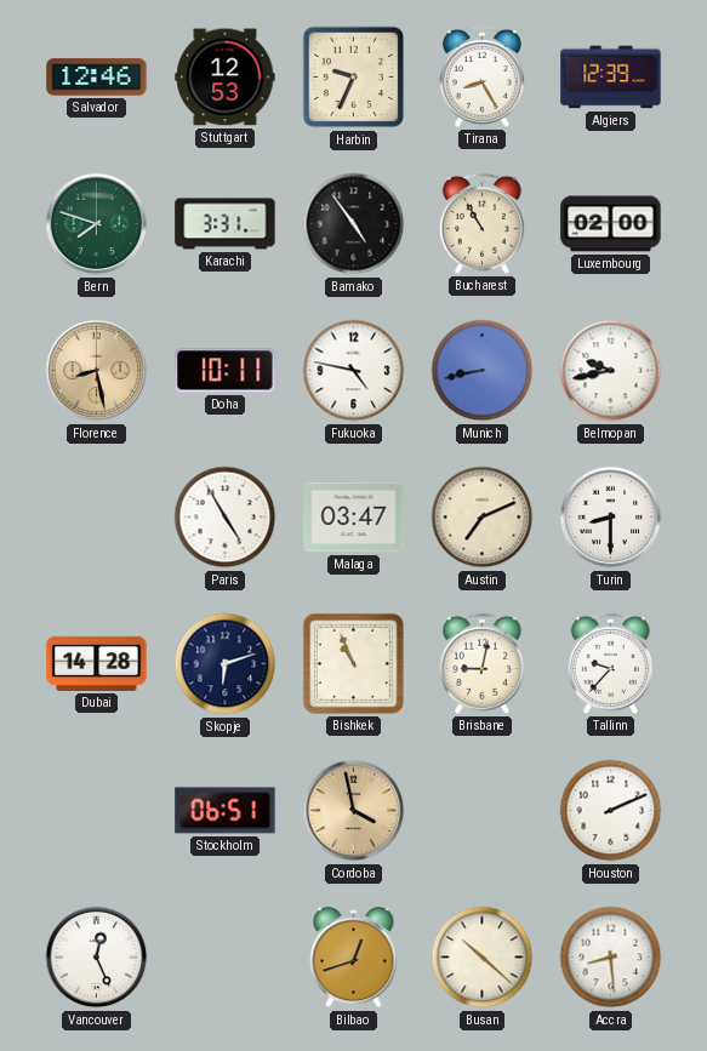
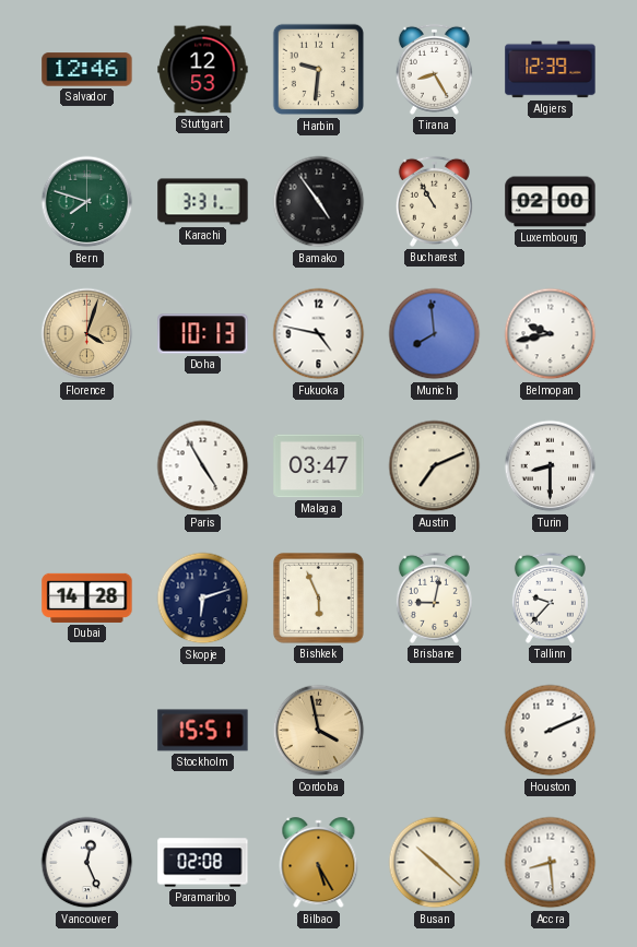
Harbin: 9:34 -> 9:31 (319, 70)
Florence: 8:28 -> 4:03 (87, 334)
Doha: 10:11 -> 10:13 (203, 334)
Munich: 8:43 -> 7:59 (435, 334)
Bishkek: 10:56 -> 5:56 (318, 597)
Stockholm: 06:51 -> 15:51 (203, 731)
Paramaribo: none -> 02:08 (203, 863)
Bilbao: 12:42 -> 5:25 (319, 863)
